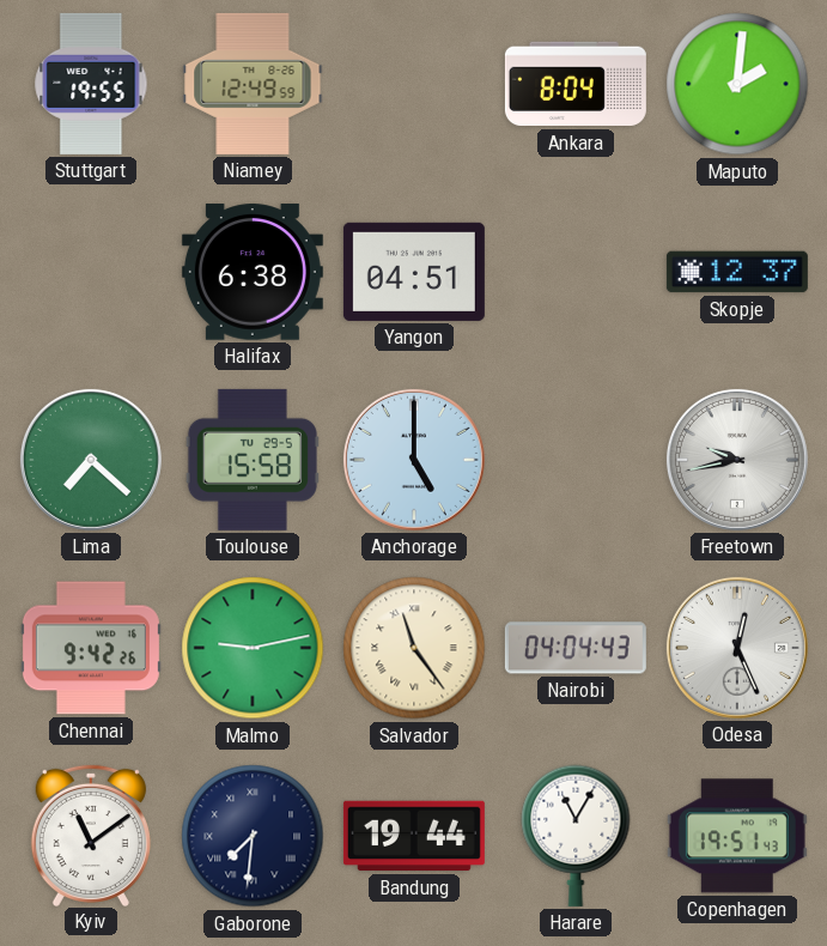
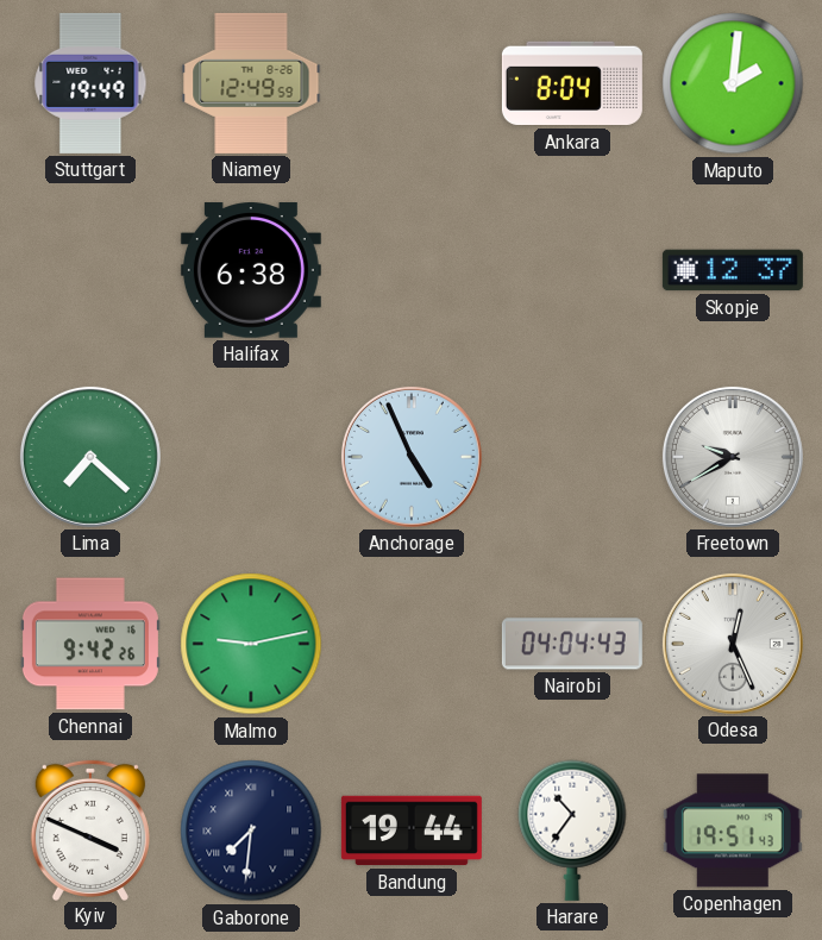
Stuttgart: 19:55 -> 19:49 (90, 83)
Yangon: 04:51 -> none (414, 272)
Toulouse: 15:58 -> none (253, 460)
Anchorage: 5:00 -> 4:56 (412, 457)
Freetown: 9:43 -> 9:40 (733, 457)
Salvador: 11:24 -> none (414, 648)
Kyiv: 11:09 -> 3:49 (90, 829)
Harare: 11:05 -> 10:36 (572, 831)
